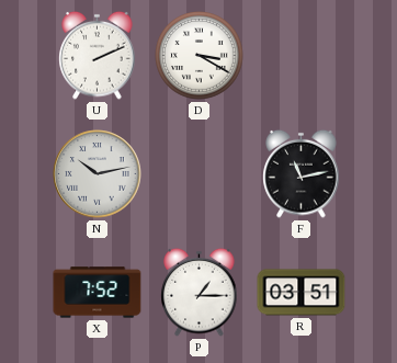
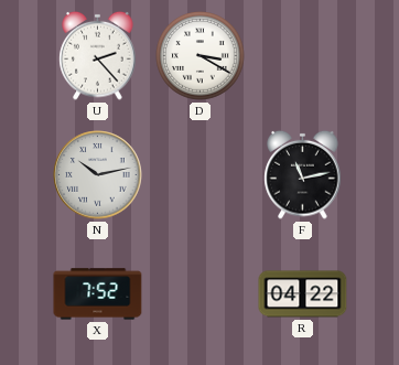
U: 2:11 -> 2:23 (98, 55)
P: 1:15 -> none (200, 292)
R: 03:51 -> 04:22 (303, 294)
